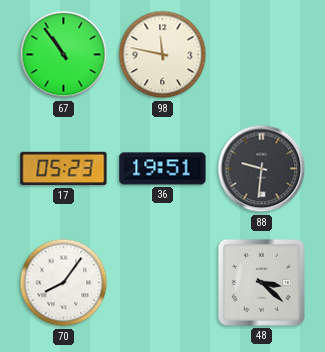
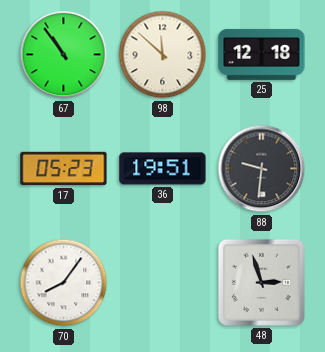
98: 11:47 -> 11:52 (163, 55)
25: none -> 12:18 (262, 54)
48: 3:22 -> 2:57 (261, 282)
